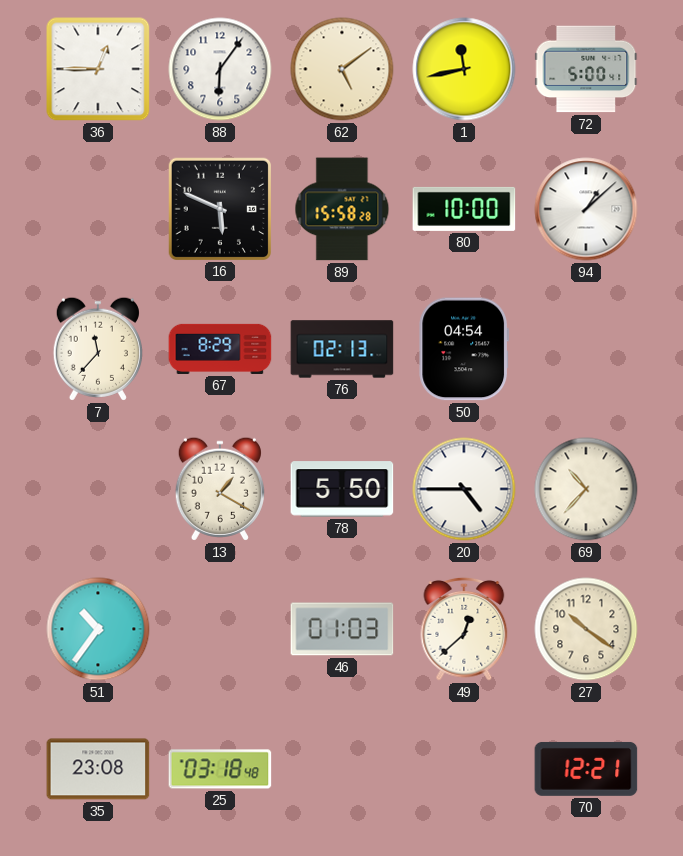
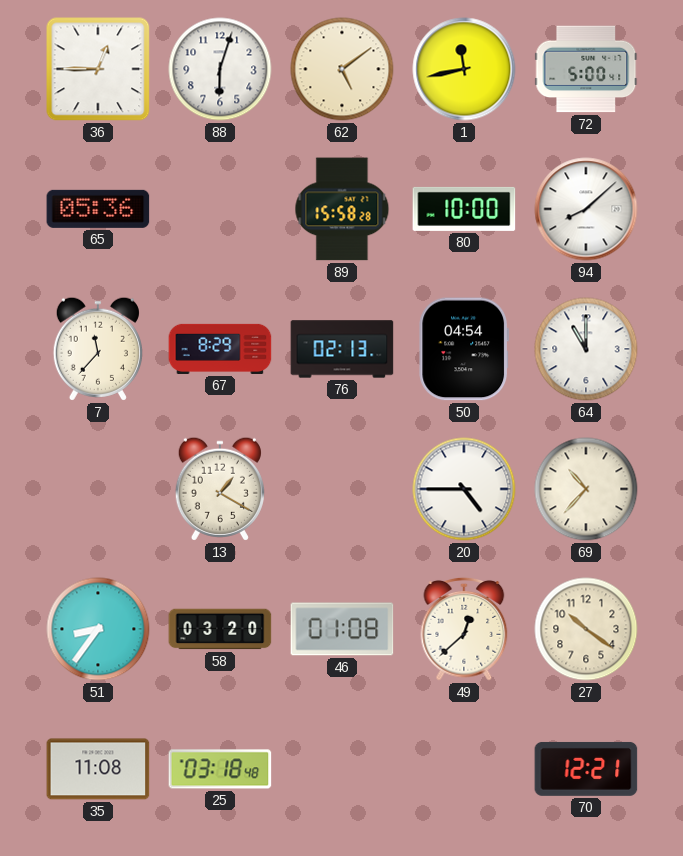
88: 6:06 -> 6:03 (220, 69)
65: none -> 05:36 (98, 209)
16: 5:49 -> none (219, 208)
94: 1:08 -> 8:08 (586, 209)
64: none -> 11:00 (586, 349)
78: 5:50 -> none (342, 489)
51: 10:36 -> 8:36 (98, 629)
58: none -> 03:20 (220, 629)
46: 01:03 -> 01:08 (342, 629)
35: 23:08 -> 11:08 (98, 769)
